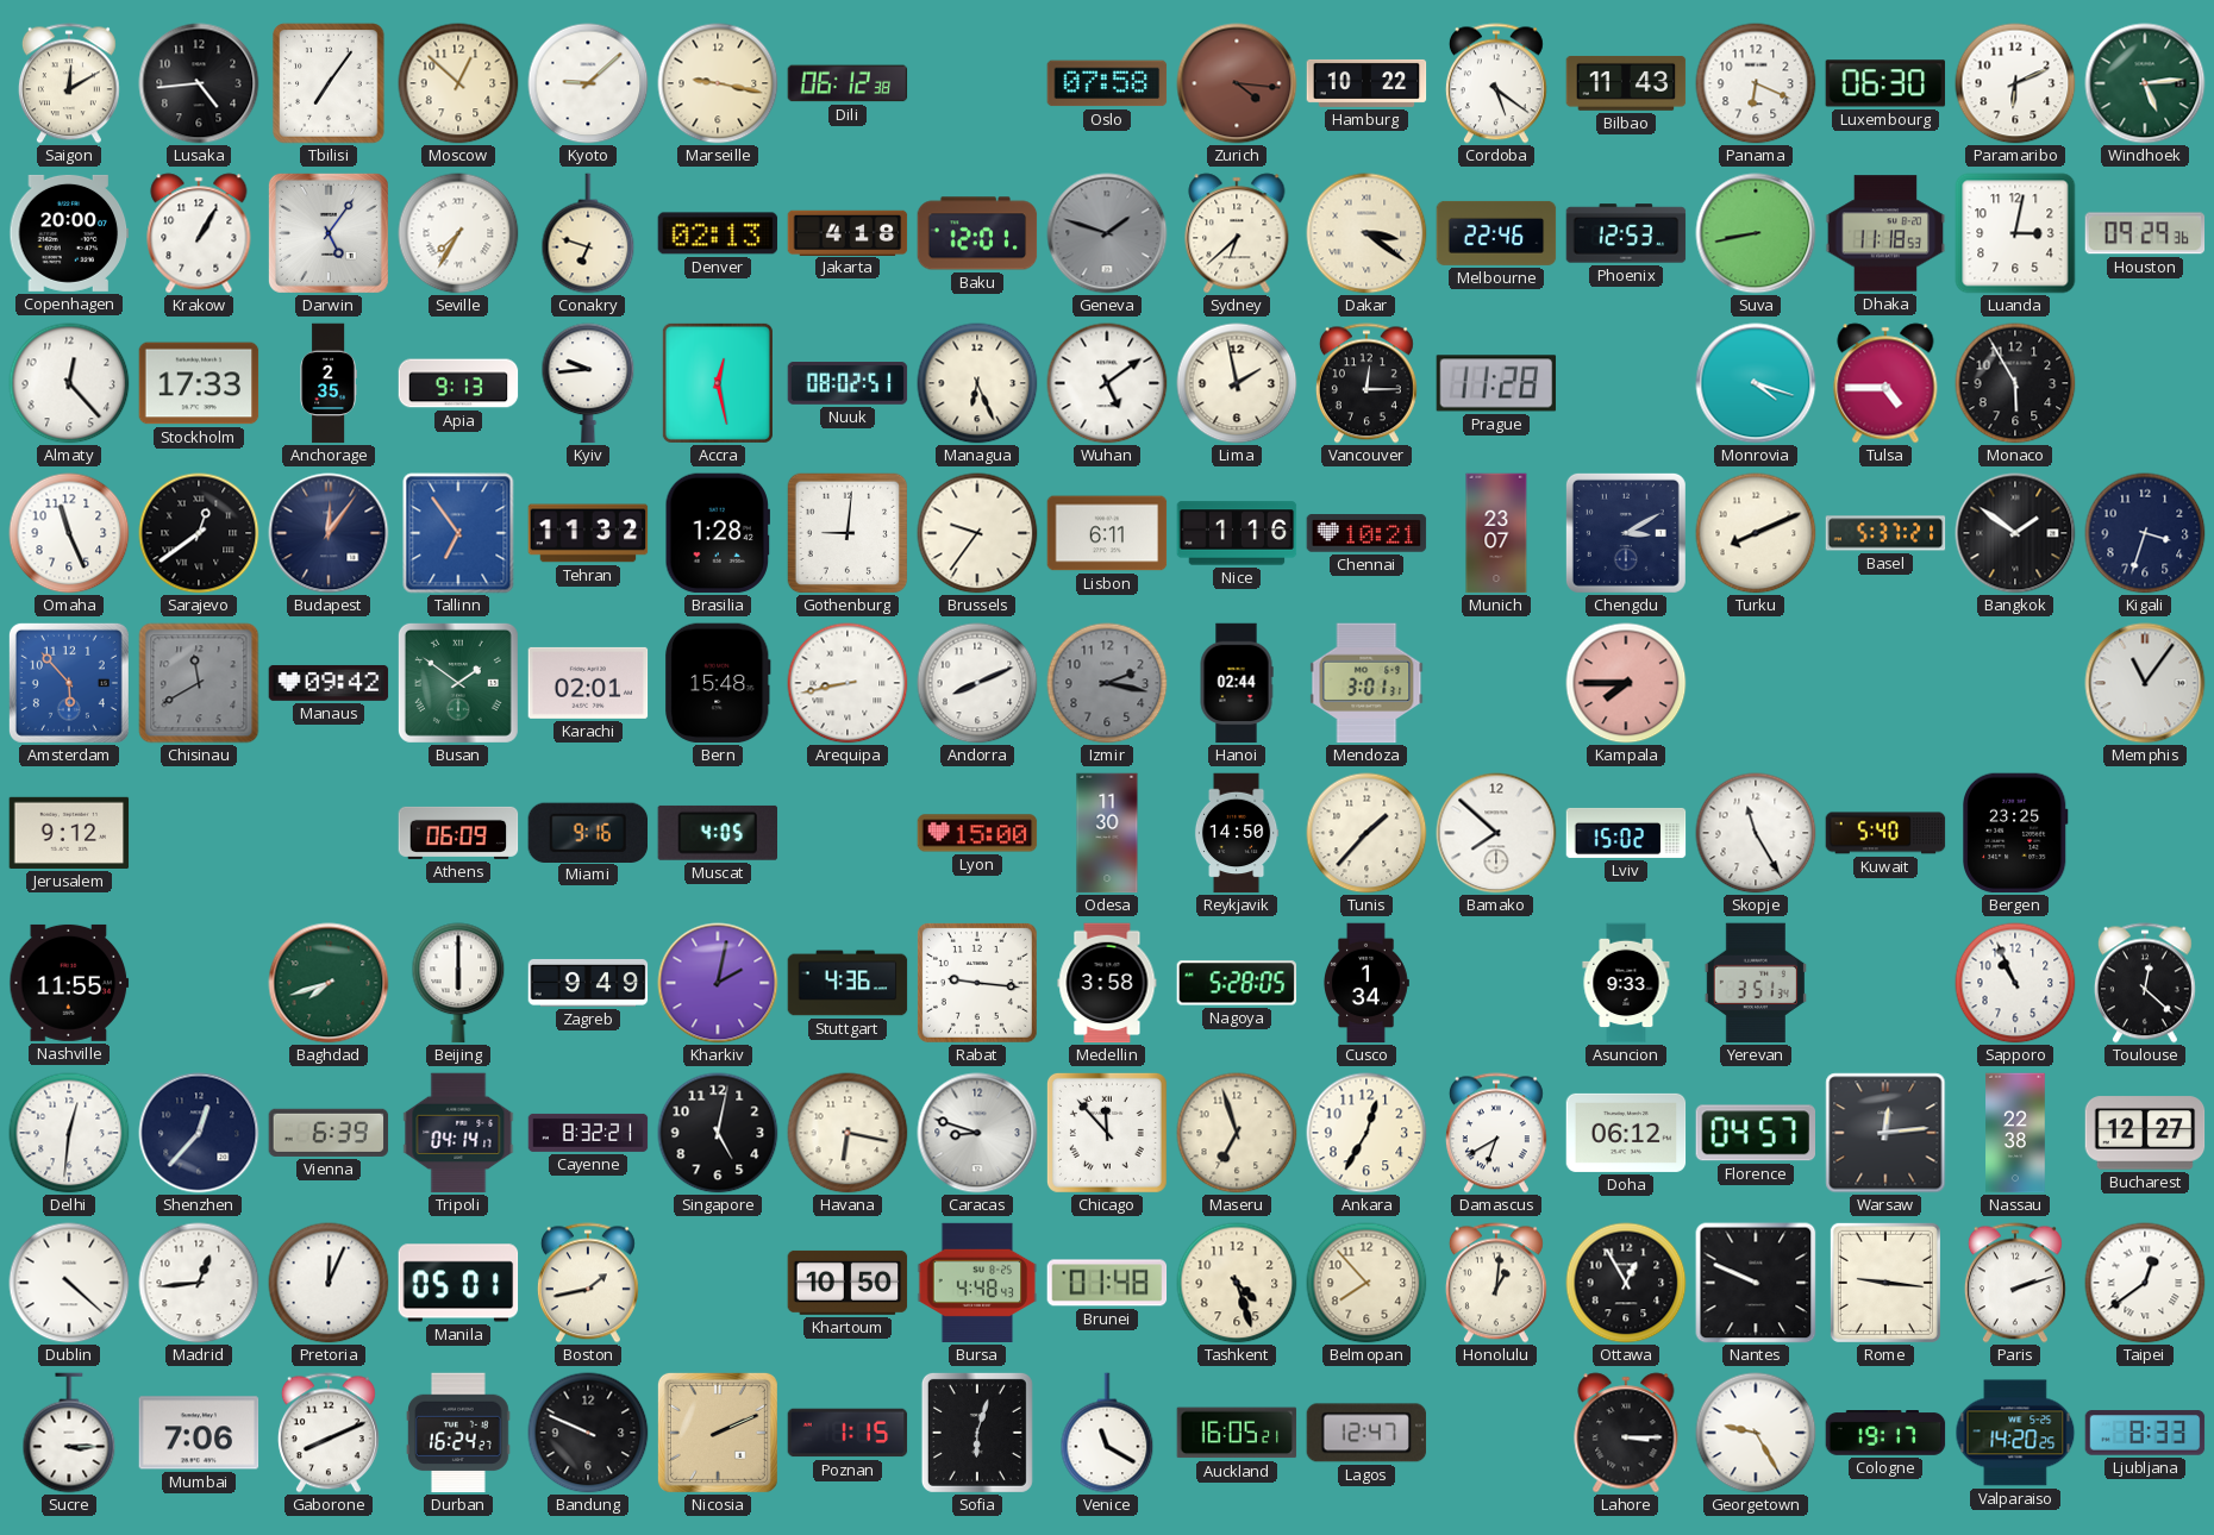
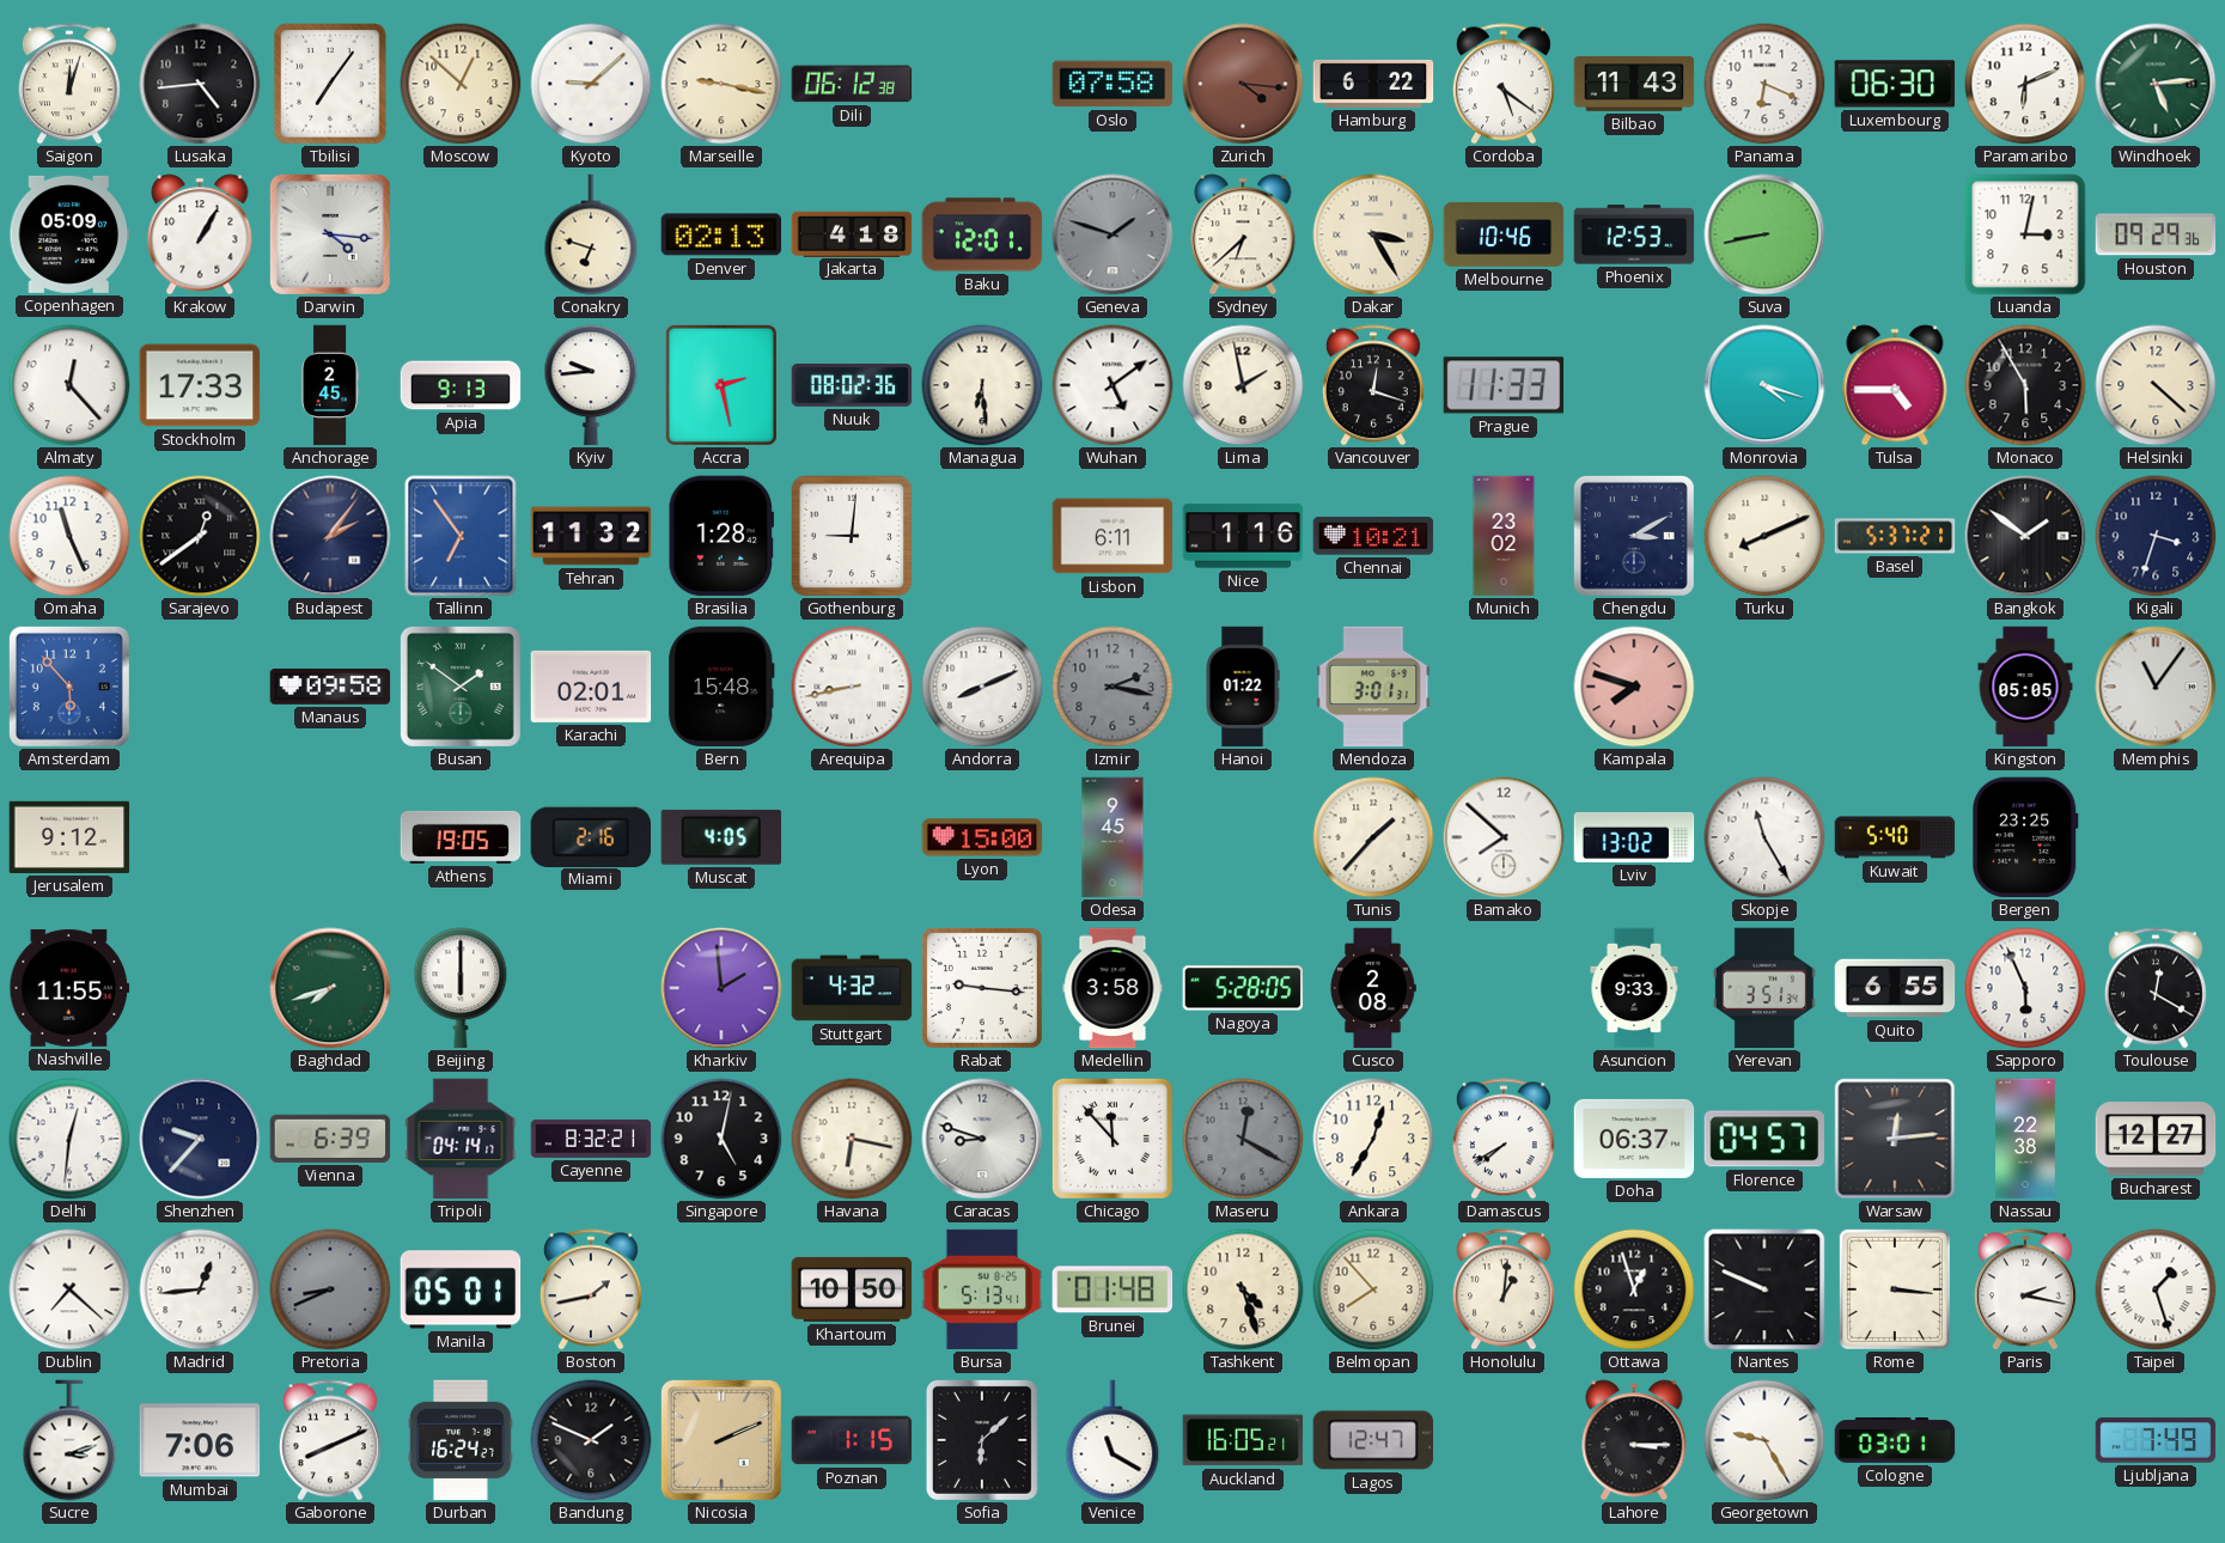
Saigon: 12:10 -> 12:03 (69, 84)
Hamburg: 10:22 -> 6:22 (1373, 84)
Copenhagen: 20:00 -> 05:09 (69, 234)
Darwin: 5:06 -> 4:16 (330, 234)
Seville: 7:35 -> none (458, 233)
Dakar: 3:21 -> 3:25 (1373, 234)
Melbourne: 22:46 -> 10:46 (1504, 234)
Dhaka: 11:18 -> none (1885, 233)
Anchorage: 2:35 -> 2:45 (330, 385)
Accra: 12:28 -> 2:28 (721, 385)
Nuuk: 08:02:51 -> 08:02:36 (852, 385)
Managua: 6:26 -> 6:29 (982, 385)
Vancouver: 12:15 -> 12:18 (1373, 385)
Prague: 11:28 -> 11:33 (1504, 385)
Helsinki: none -> 4:22 (2156, 385)
Budapest: 12:06 -> 2:06 (330, 536)
Brussels: 9:36 -> none (977, 533)
Munich: 23:07 -> 23:02 (1504, 536)
Chisinau: 11:40 -> none (199, 683)
Manaus: 09:42 -> 09:58 (330, 687)
Hanoi: 02:44 -> 01:22 (1243, 687)
Kampala: 7:45 -> 7:48 (1634, 687)
Kingston: none -> 05:05 (2025, 687)
Athens: 06:09 -> 19:05 (461, 837)
Miami: 9:16 -> 2:16 (590, 836)
Odesa: 11:30 -> 9:45 (1112, 837)
Reykjavik: 14:50 -> none (1237, 833)
Lviv: 15:02 -> 13:02 (1634, 837)
Zagreb: 9:49 -> none (588, 983)
Kharkiv: 2:02 -> 1:59 (721, 988)
Stuttgart: 4:36 -> 4:32 (852, 988)
Cusco: 1:34 -> 2:08 (1373, 988)
Quito: none -> 6:55 (1895, 988)
Sapporo: 10:56 -> 5:56 (2025, 988)
Toulouse: 12:22 -> 12:20 (2156, 988)
Shenzhen: 12:37 -> 9:37 (200, 1139)
Maseru: 6:57 -> 12:20 (1243, 1139)
Maseru dial: cream -> grey (1243, 1139)
Damascus: 6:40 -> 7:40 (1504, 1139)
Doha: 06:12 -> 06:37 (1634, 1139)
Dublin: 4:22 -> 7:22 (69, 1289)
Pretoria: 12:04 -> 8:41 (330, 1289)
Pretoria dial: white -> grey (330, 1289)
Bursa: 4:48 -> 5:13 (982, 1289)
Ottawa: 12:55 -> 12:57 (1634, 1289)
Rome: 9:16 -> 3:16 (1895, 1289)
Paris: 2:12 -> 2:17 (2025, 1289)
Taipei: 12:39 -> 1:27 (2156, 1289)
Sucre: 3:15 -> 3:12 (69, 1440)
Bandung: 9:49 -> 1:49 (591, 1440)
Sofia: 6:03 -> 6:08 (982, 1440)
Cologne: 19:17 -> 03:01 (1895, 1441)
Valparaiso: 14:20 -> none (2015, 1433)
Ljubljana: 8:33 -> 7:49 (2156, 1440)
